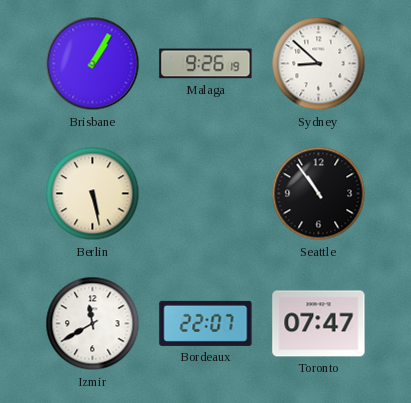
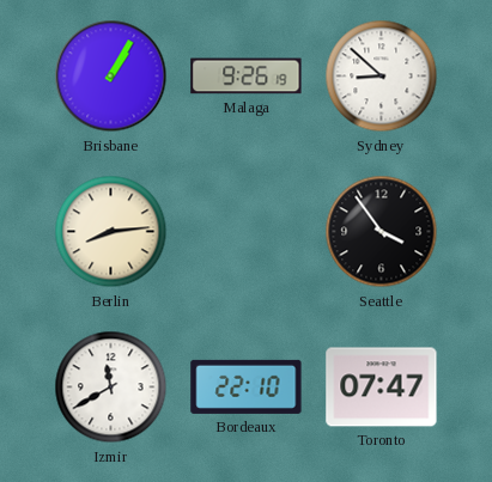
Berlin: 5:28 -> 8:14 (111, 232)
Seattle: 10:54 -> 3:54 (382, 232)
Bordeaux: 22:07 -> 22:10 (247, 386)
